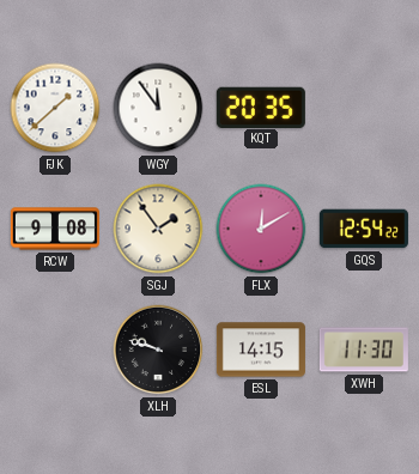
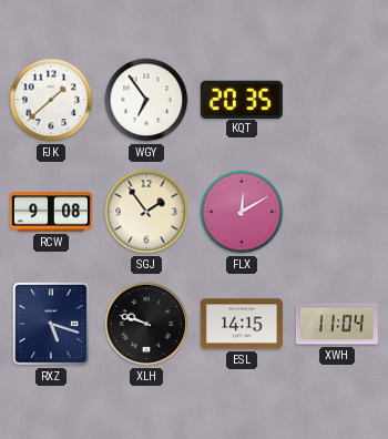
WGY: 11:54 -> 6:54 (146, 100)
GQS: 12:54 -> none (364, 229)
RXZ: none -> 5:18 (51, 324)
XWH: 11:30 -> 11:04 (337, 324)
